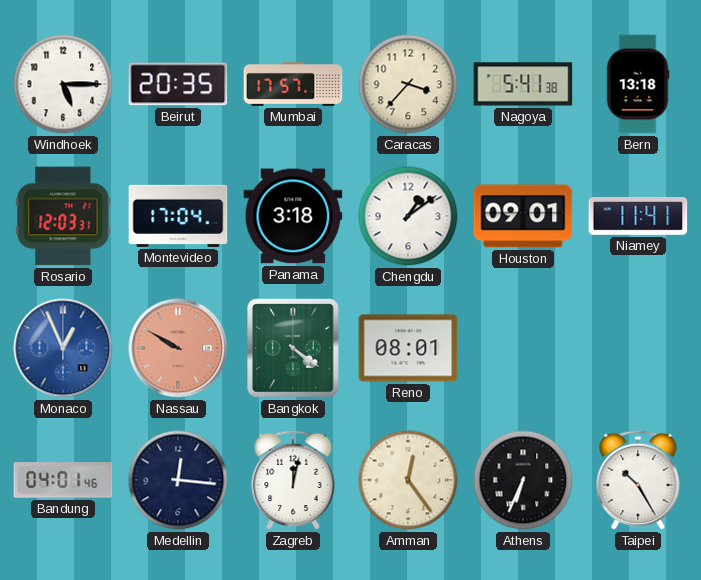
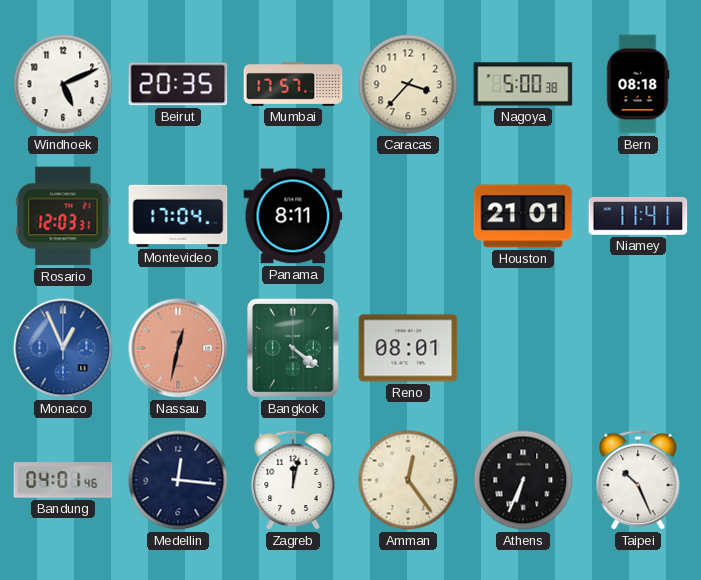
Windhoek: 5:15 -> 5:11 (63, 84)
Nagoya: 5:41 -> 5:00 (523, 84)
Bern: 13:18 -> 08:18 (638, 84)
Panama: 3:18 -> 8:11 (293, 216)
Chengdu: 1:09 -> none (408, 216)
Houston: 09:01 -> 21:01 (523, 216)
Nassau: 9:50 -> 12:32 (178, 348)
Taipei: 10:25 -> 10:26 (638, 480)
